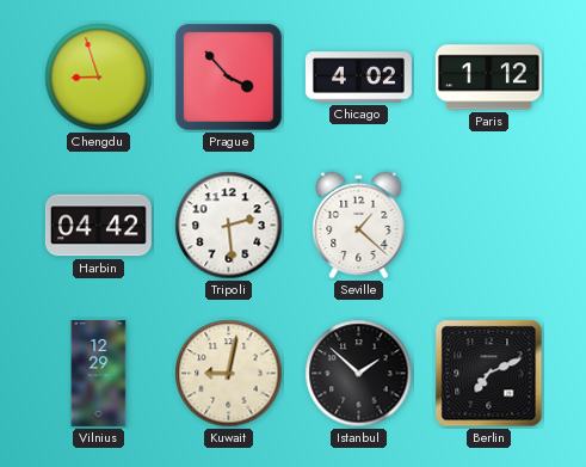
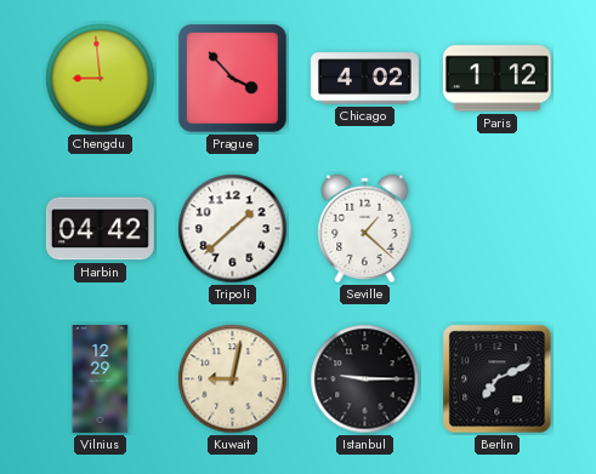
Chengdu: 8:57 -> 8:59 (101, 79)
Tripoli: 2:29 -> 1:38 (233, 229)
Istanbul: 1:52 -> 9:15 (365, 379)
